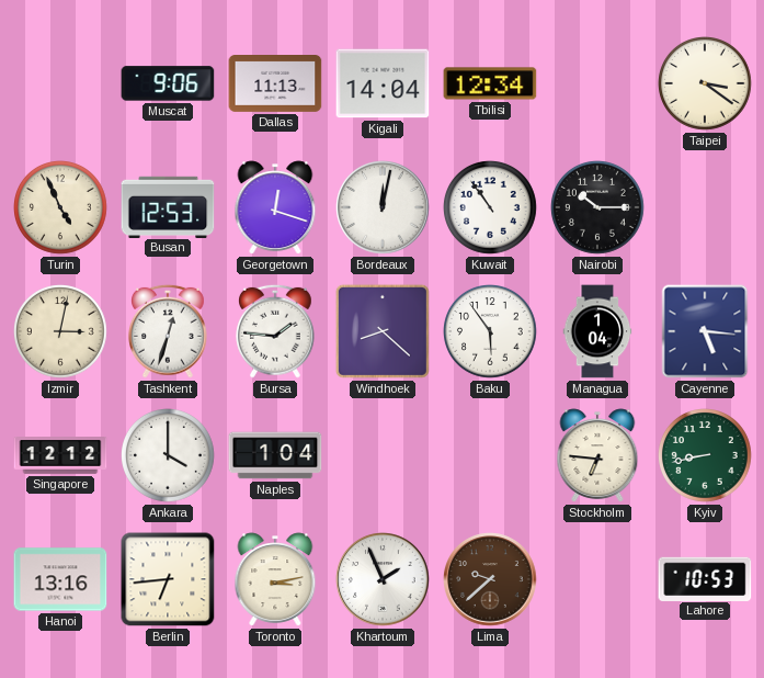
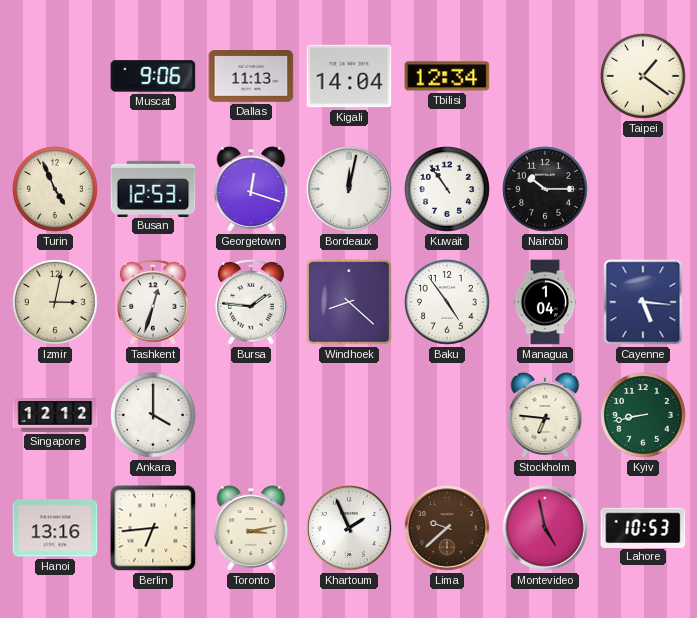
Taipei: 3:21 -> 1:21 (644, 77)
Baku: 5:54 -> 4:54 (448, 303)
Naples: 1:04 -> none (275, 455)
Montevideo: none -> 4:58 (545, 528)
